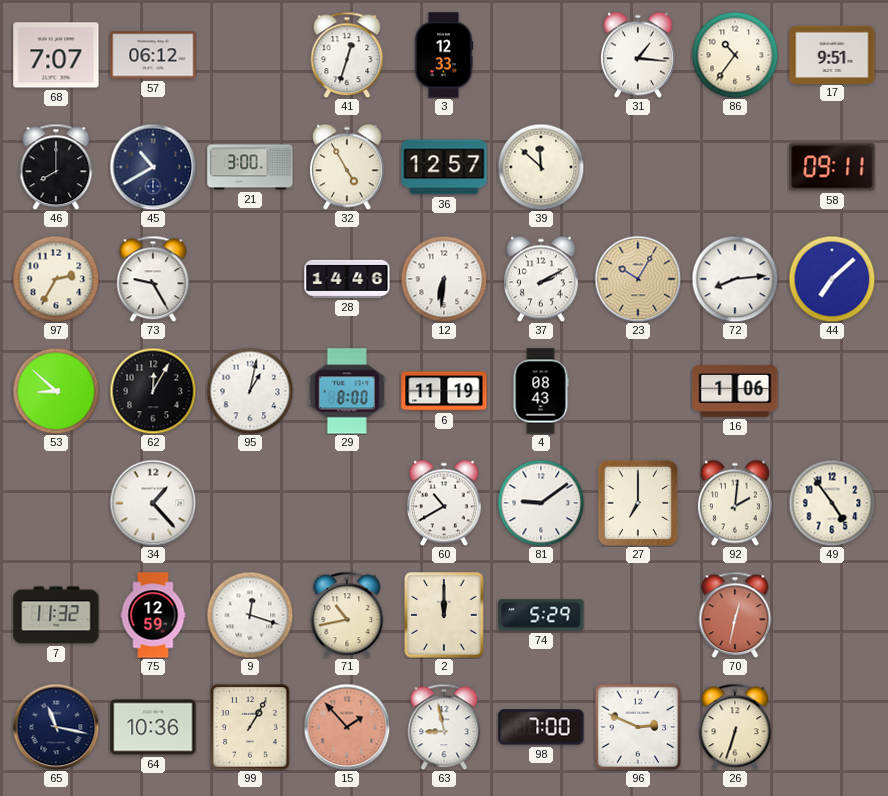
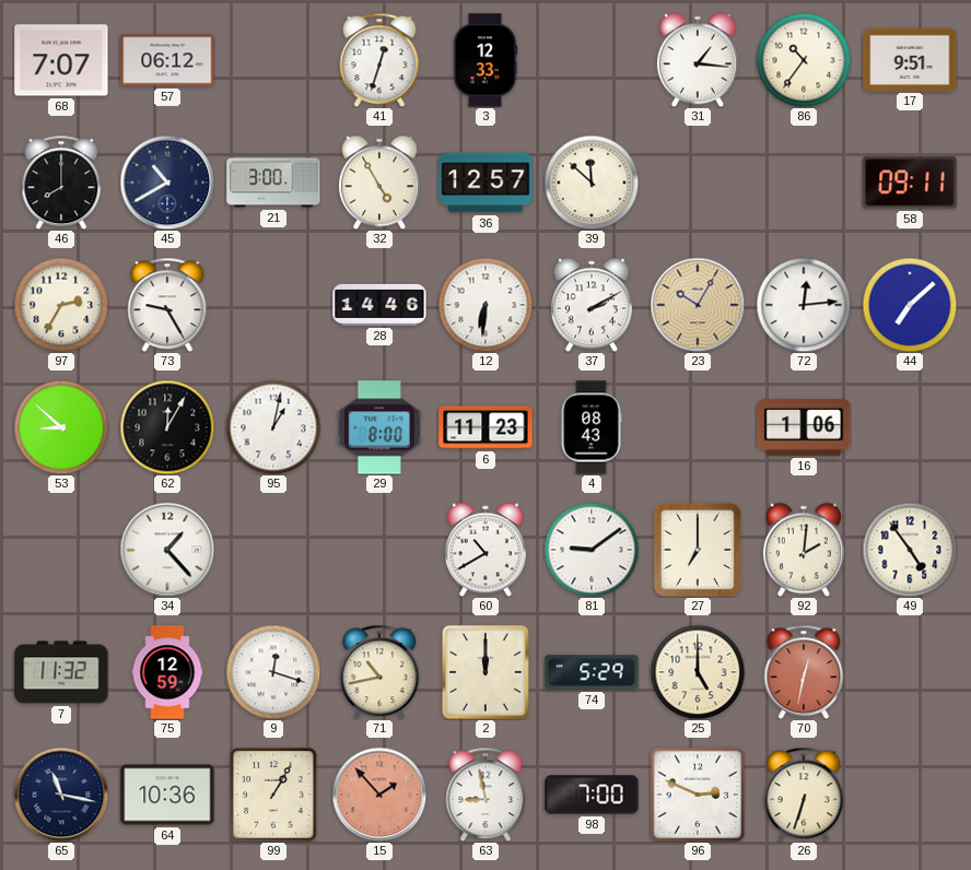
72: 8:14 -> 12:14 (804, 305)
6: 11:19 -> 11:23 (486, 427)
25: none -> 5:00 (698, 672)
